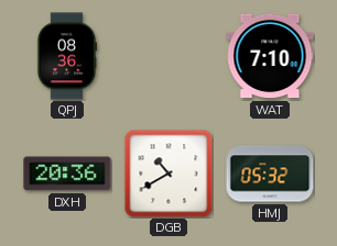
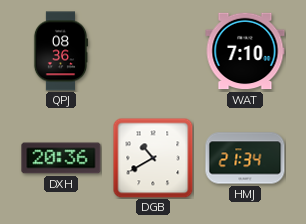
HMJ: 05:32 -> 21:34 (245, 158)
